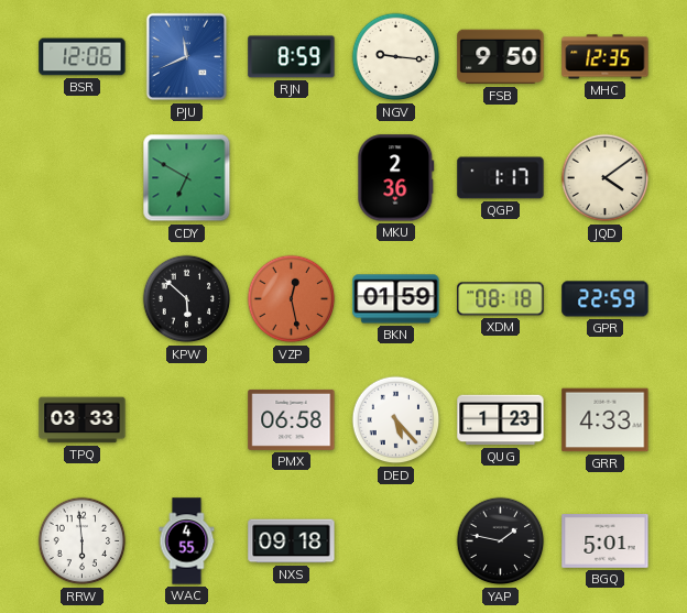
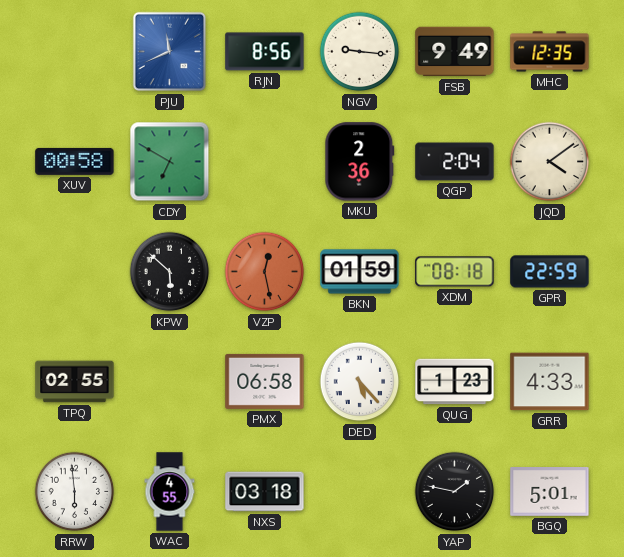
BSR: 12:06 -> none (83, 57)
RJN: 8:59 -> 8:56 (265, 52)
FSB: 9:50 -> 9:49 (455, 52)
XUV: none -> 00:58 (75, 161)
QGP: 1:17 -> 2:04 (455, 162)
TPQ: 03:33 -> 02:55 (75, 382)
NXS: 09:18 -> 03:18 (265, 492)
